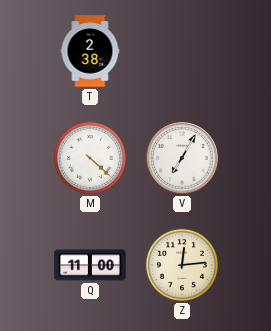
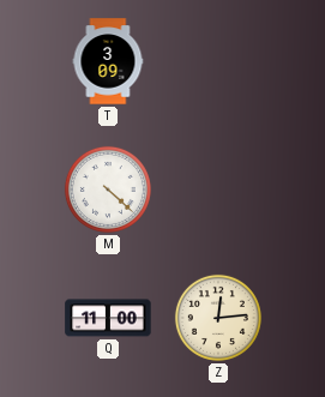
T: 2:38 -> 3:09 (108, 61)
V: 7:05 -> none (182, 158)
